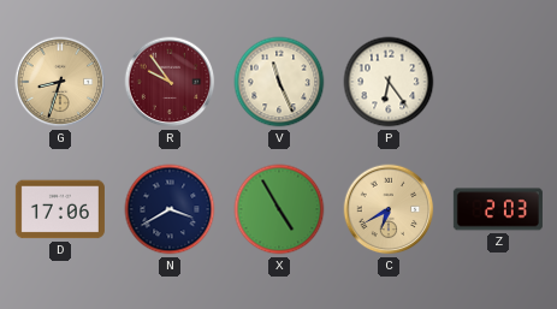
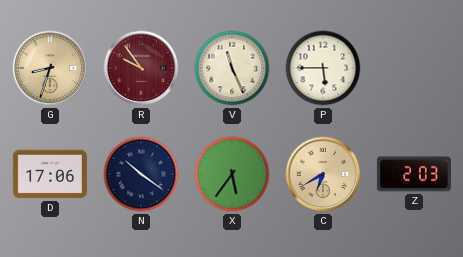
P: 6:24 -> 5:45 (323, 68)
N: 3:40 -> 10:21 (141, 174)
X: 4:55 -> 5:36 (232, 174)
